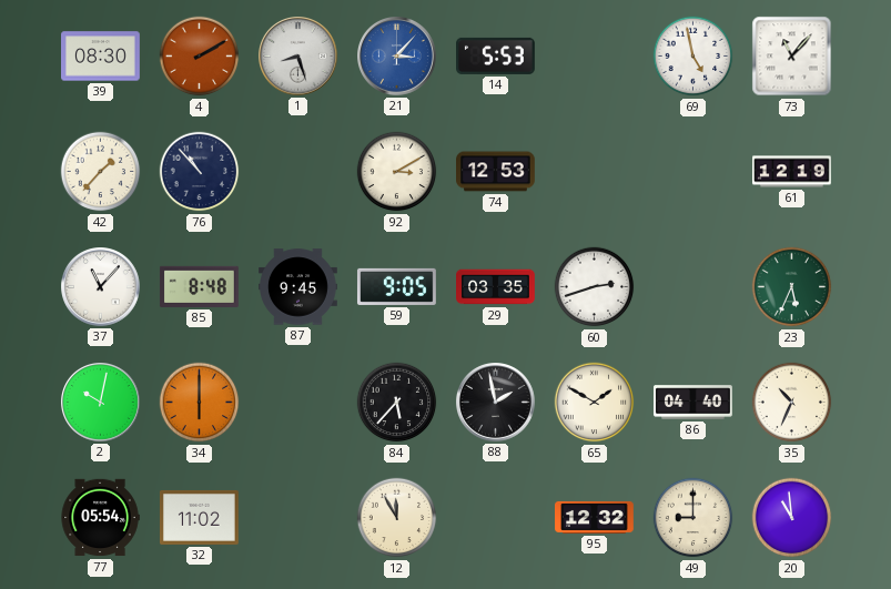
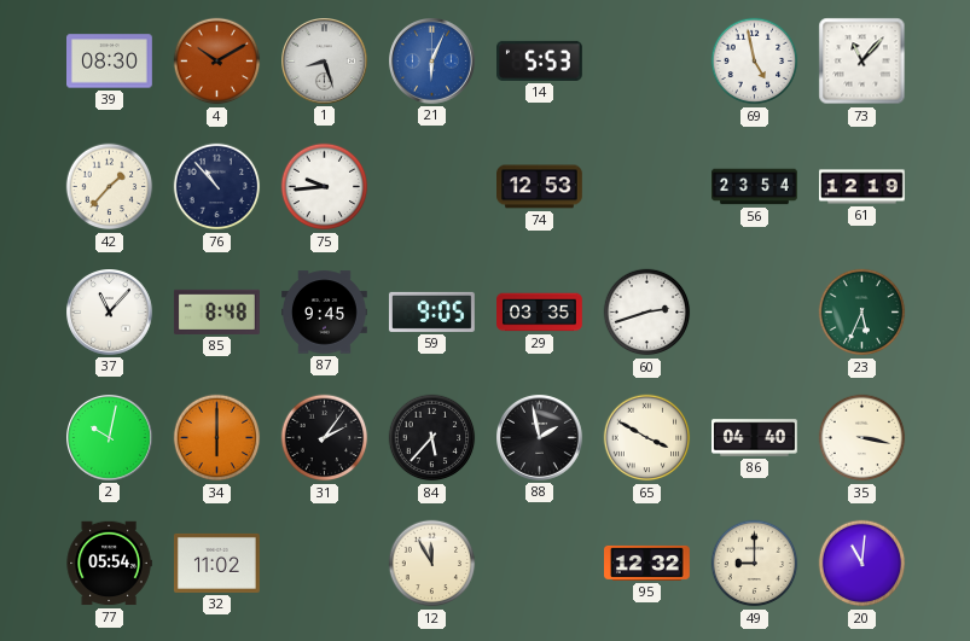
4: 2:10 -> 10:10 (217, 62)
21: 3:07 -> 6:04 (432, 62)
75: none -> 9:44 (325, 187)
92: 3:10 -> none (397, 172)
56: none -> 23:54 (755, 187)
31: none -> 2:06 (325, 438)
65: 1:50 -> 3:50 (647, 438)
35: 10:34 -> 3:17 (862, 438)
20: 10:59 -> 11:01 (862, 564)
